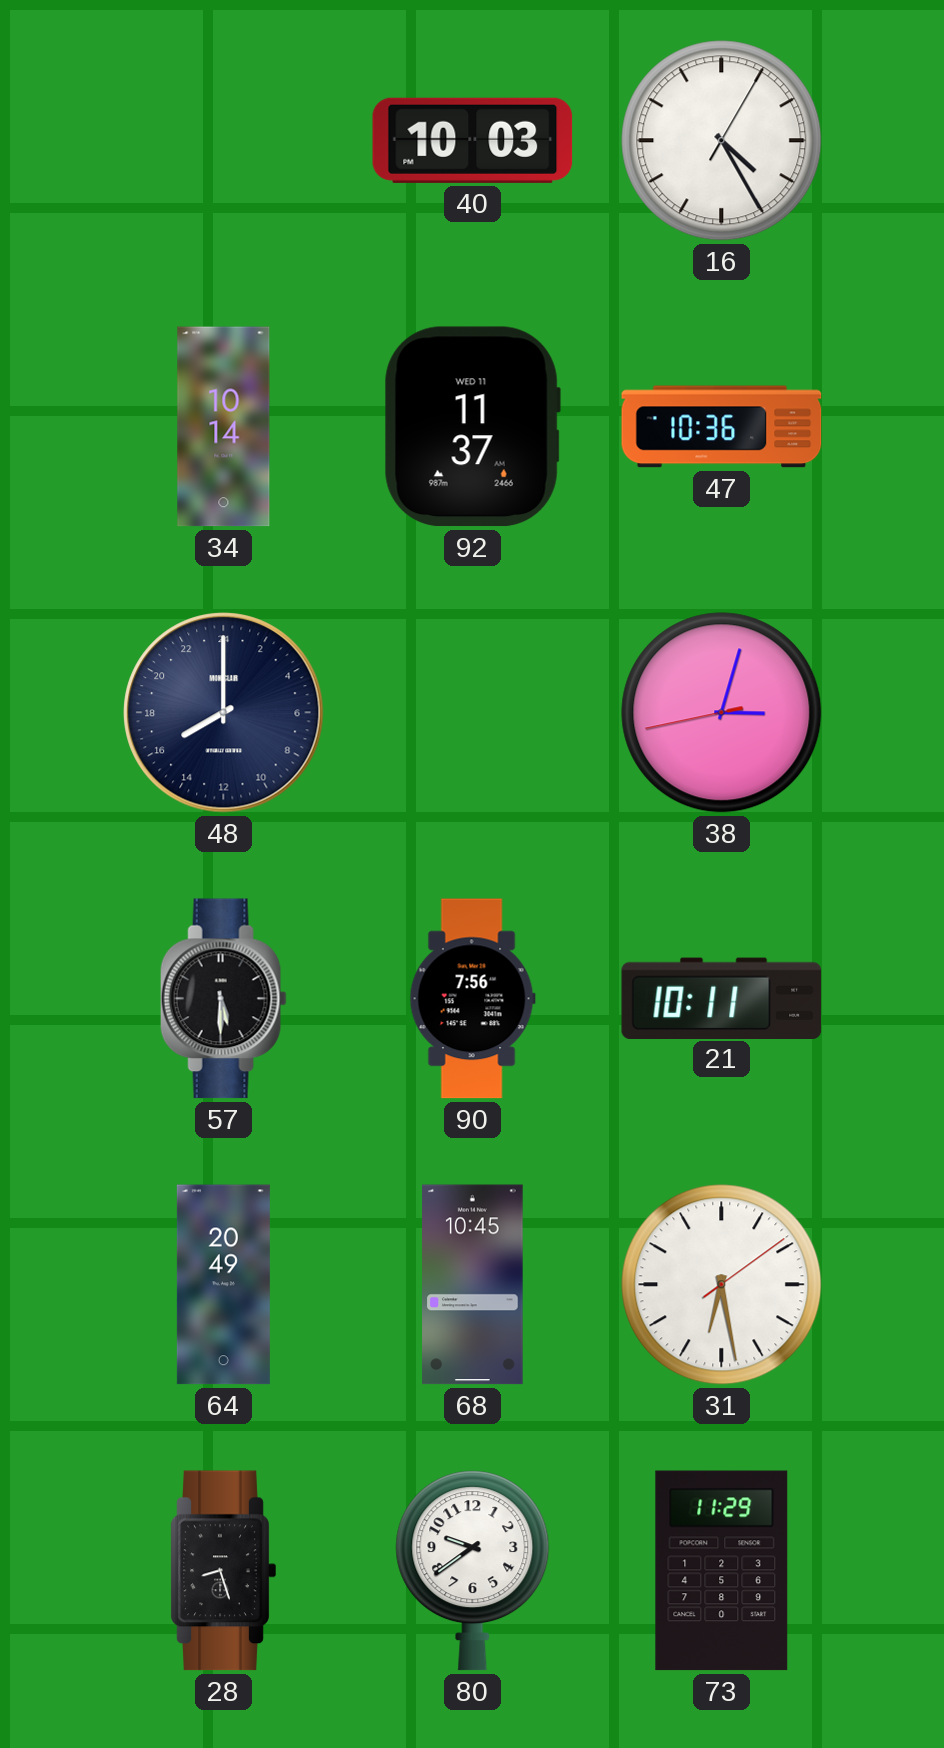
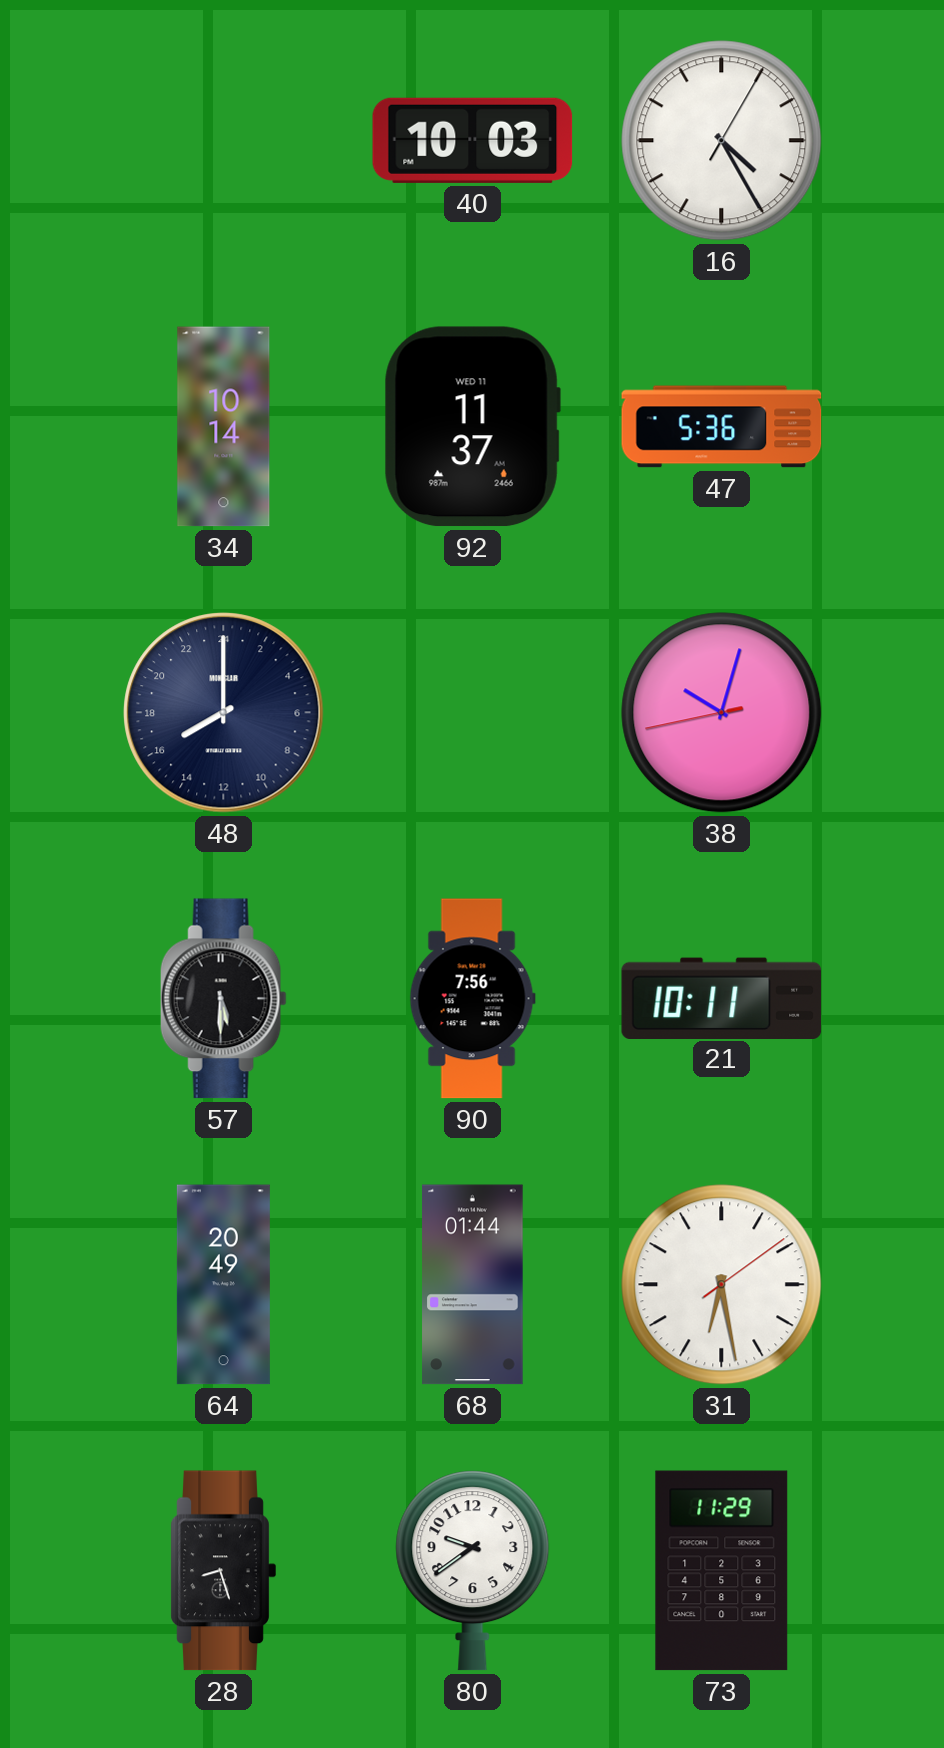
47: 10:36 -> 5:36 (722, 427)
38: 3:02 -> 10:02 (722, 713)
68: 10:45 -> 01:44 (473, 1285)
